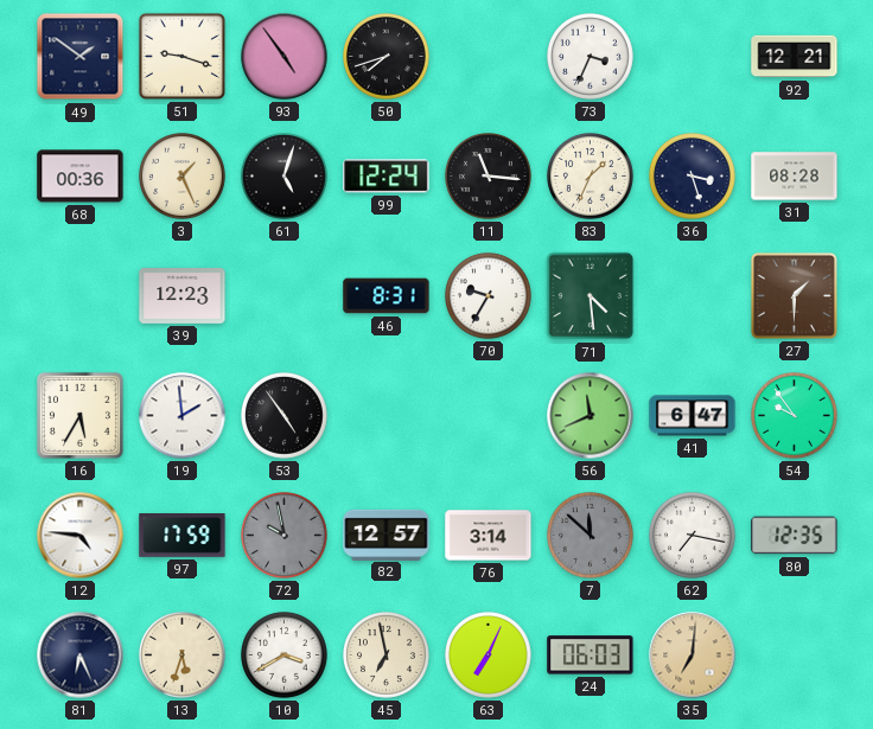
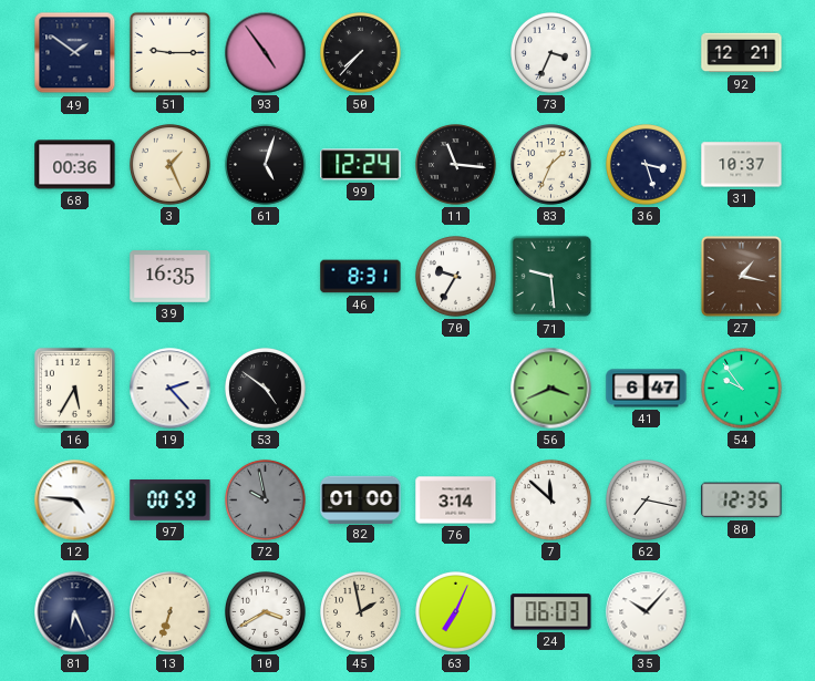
51: 9:18 -> 9:15 (169, 52)
50: 7:42 -> 7:37 (361, 53)
31: 08:28 -> 10:37 (742, 165)
39: 12:23 -> 16:35 (171, 277)
71: 4:29 -> 9:29 (551, 277)
27: 1:30 -> 1:17 (741, 276)
19: 1:59 -> 2:23 (171, 389)
53: 4:54 -> 4:51 (266, 389)
56: 11:41 -> 3:41 (551, 389)
97: 17:59 -> 00:59 (171, 501)
82: 12:57 -> 01:00 (361, 499)
7 dial: grey -> white (551, 501)
13: 5:33 -> 6:33 (171, 612)
45: 6:58 -> 1:58 (361, 612)
35: 7:01 -> 10:07 (647, 612)
35 dial: champagne -> white (647, 612)
